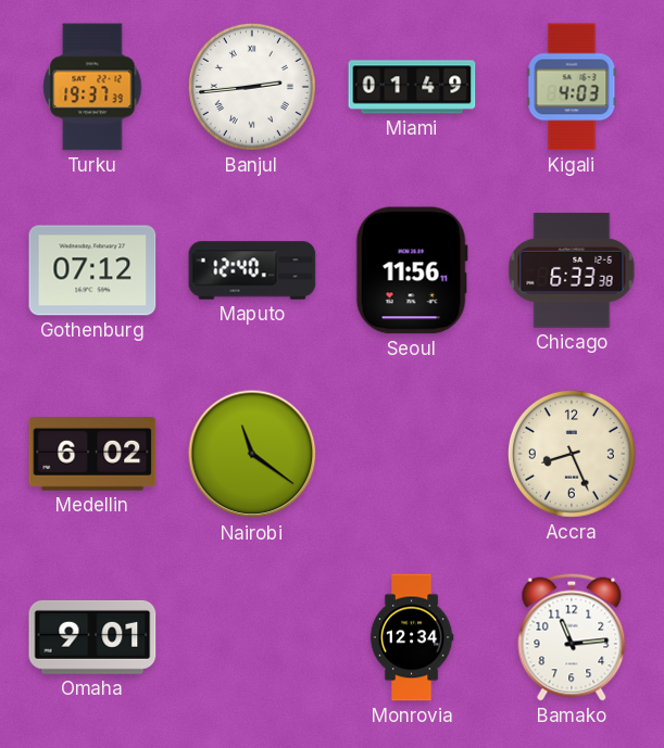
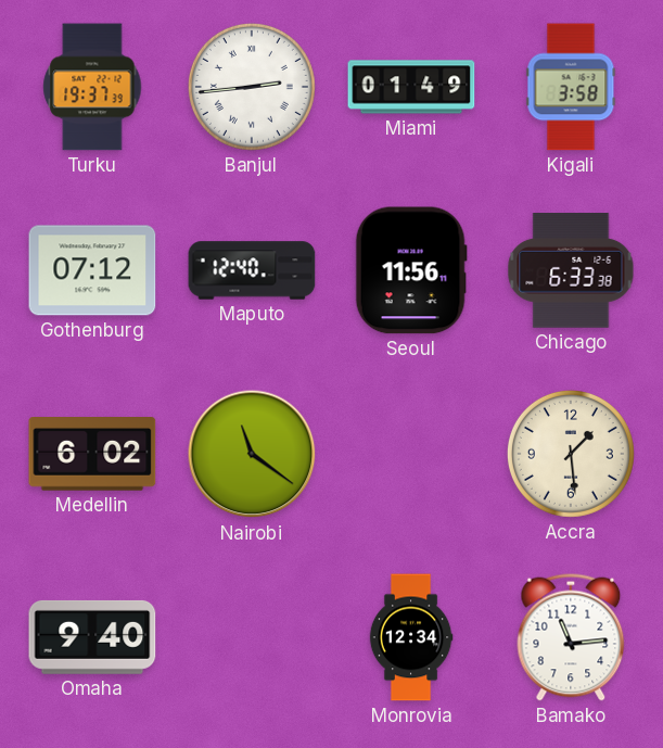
Kigali: 4:03 -> 3:58 (571, 87)
Accra: 8:26 -> 1:29 (571, 454)
Omaha: 9:01 -> 9:40 (92, 637)
